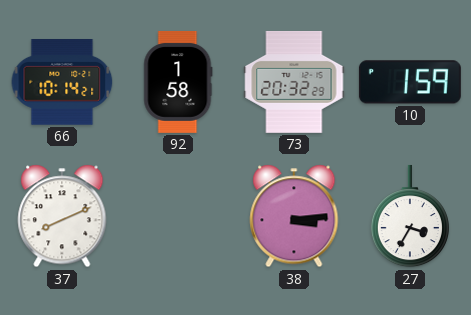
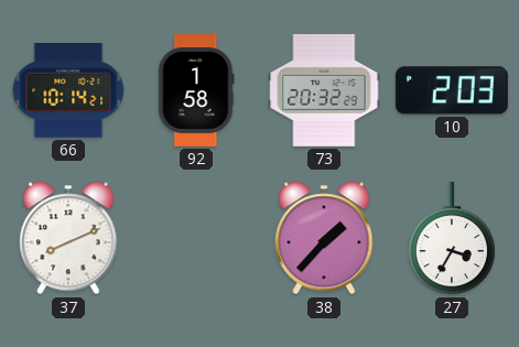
10: 1:59 -> 2:03 (452, 90)
38: 3:14 -> 1:37 (324, 238)
